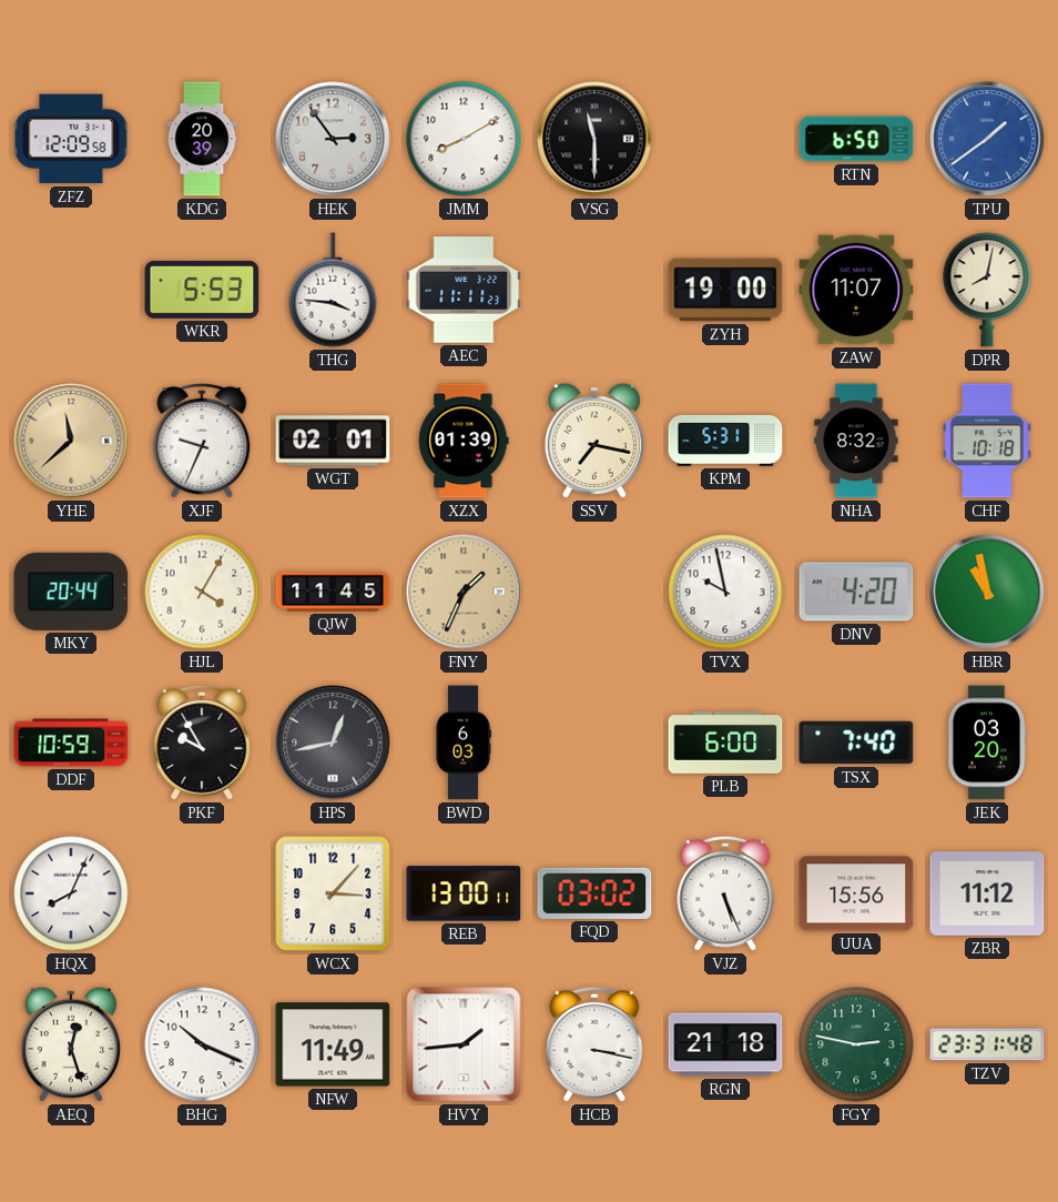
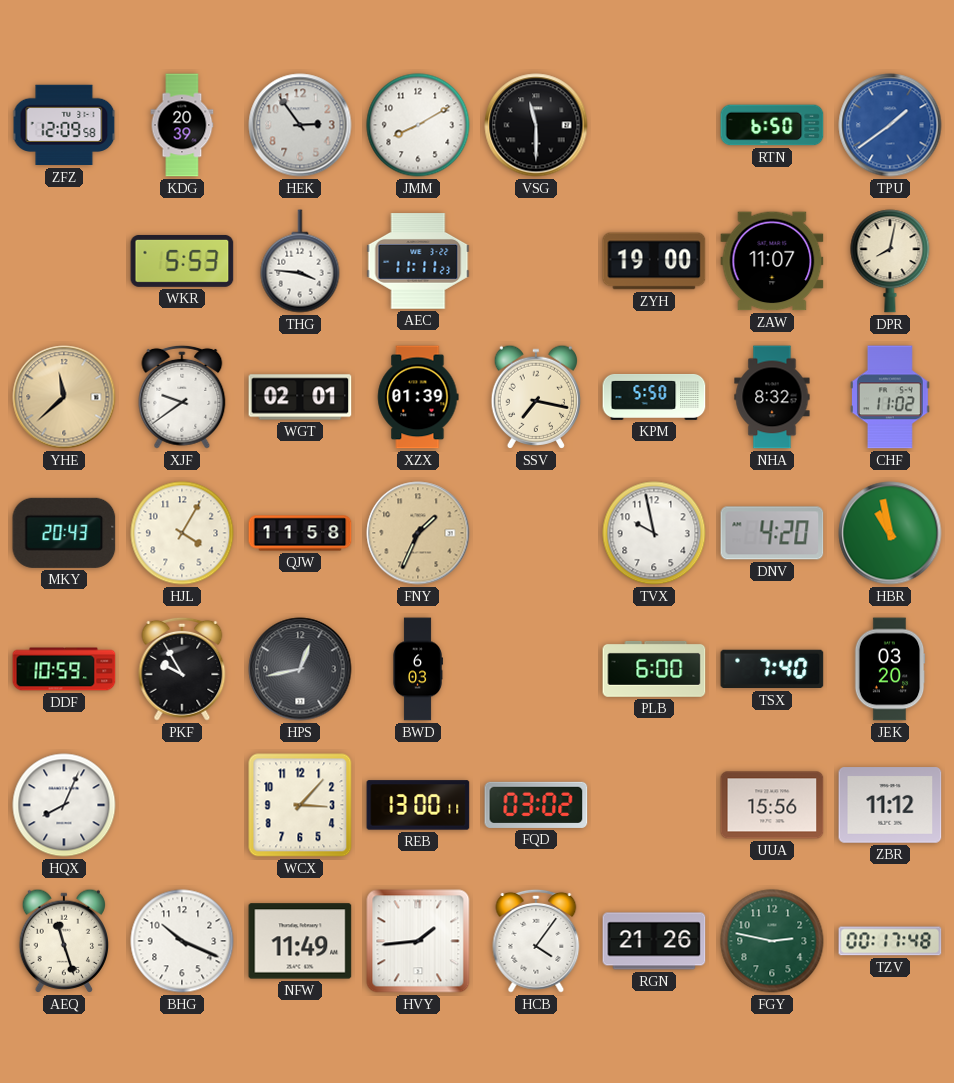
XJF: 9:34 -> 9:39 (182, 397)
KPM: 5:31 -> 5:50 (654, 397)
CHF: 10:18 -> 11:02 (890, 397)
MKY: 20:44 -> 20:43 (64, 533)
QJW: 11:45 -> 11:58 (300, 533)
VJZ: 5:26 -> none (725, 893)
AEQ: 12:27 -> 11:27 (63, 941)
HCB: 3:17 -> 4:06 (536, 941)
RGN: 21:18 -> 21:26 (654, 941)
TZV: 23:31 -> 00:17 (890, 941)
